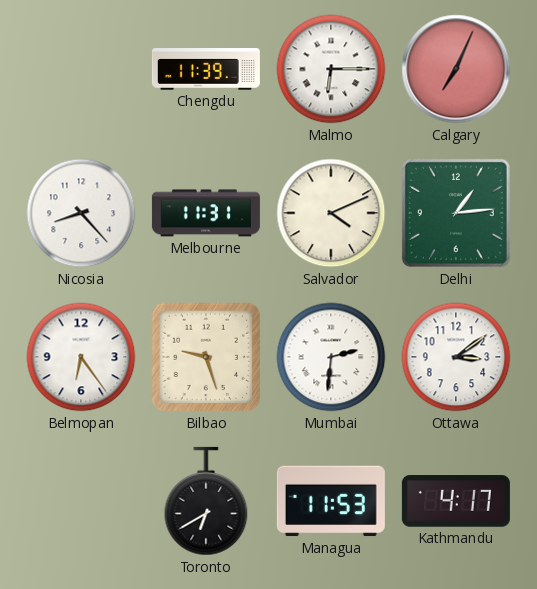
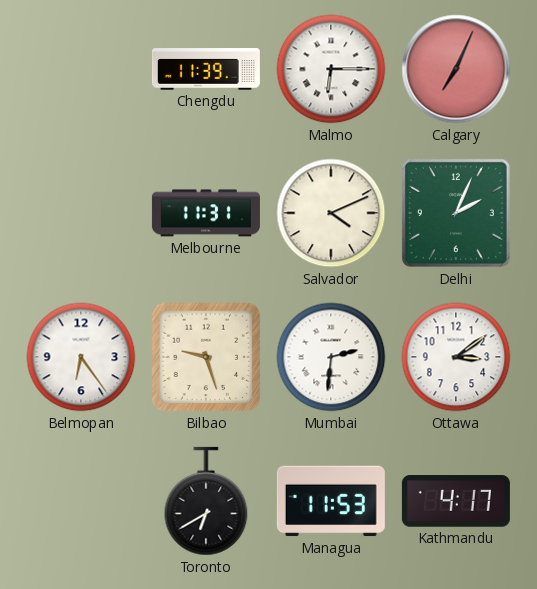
Nicosia: 8:23 -> none (81, 213)
Delhi: 1:14 -> 2:04 (456, 213)
